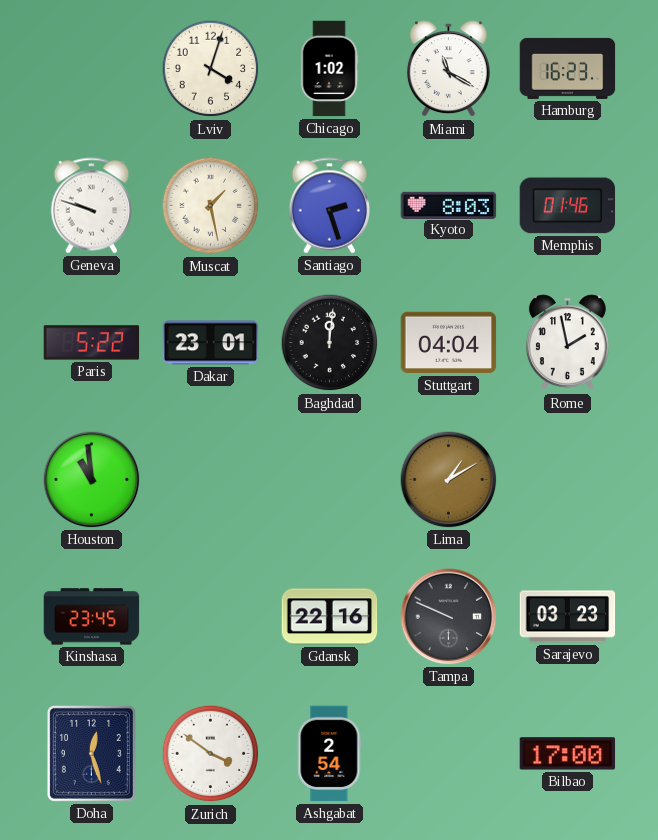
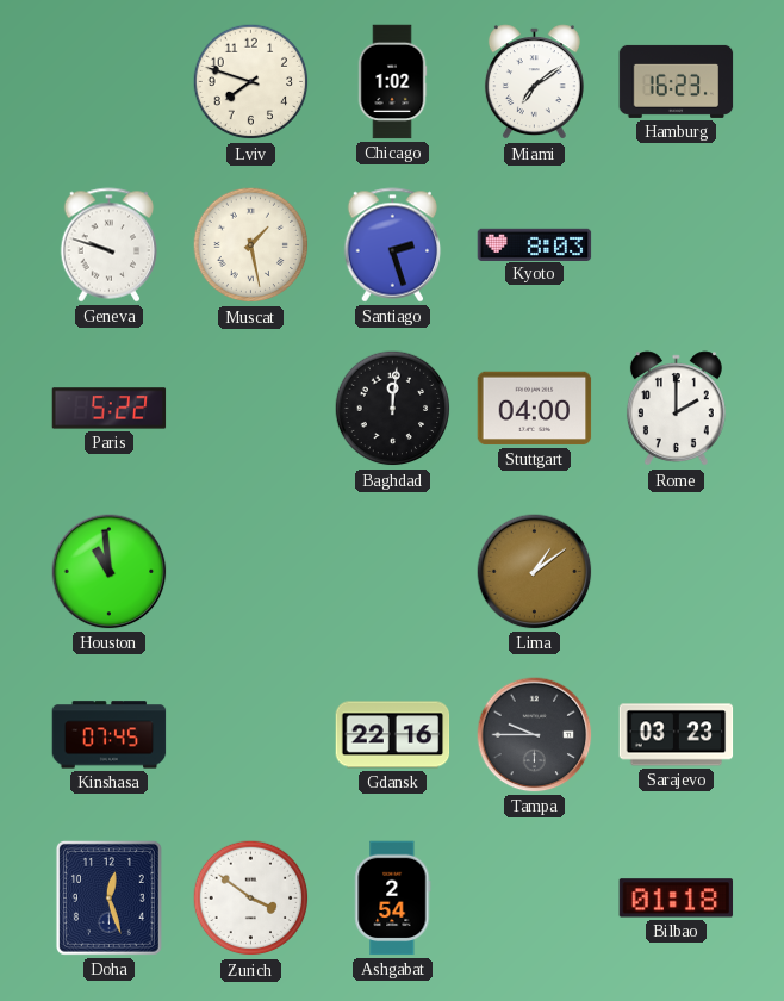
Lviv: 4:03 -> 7:48 (251, 82)
Miami: 11:20 -> 7:09 (534, 82)
Memphis: 01:46 -> none (568, 206)
Dakar: 23:01 -> none (211, 343)
Stuttgart: 04:04 -> 04:00 (535, 409)
Rome: 1:58 -> 2:00 (676, 409)
Lima: 1:10 -> 1:09 (535, 572)
Kinshasa: 23:45 -> 07:45 (110, 735)
Tampa: 9:49 -> 9:45 (535, 735)
Bilbao: 17:00 -> 01:18 (677, 899)
